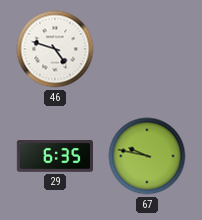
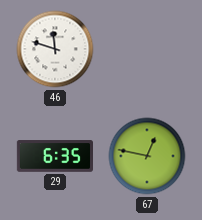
46: 4:48 -> 11:48 (55, 49)
67: 9:47 -> 12:47 (147, 156)
